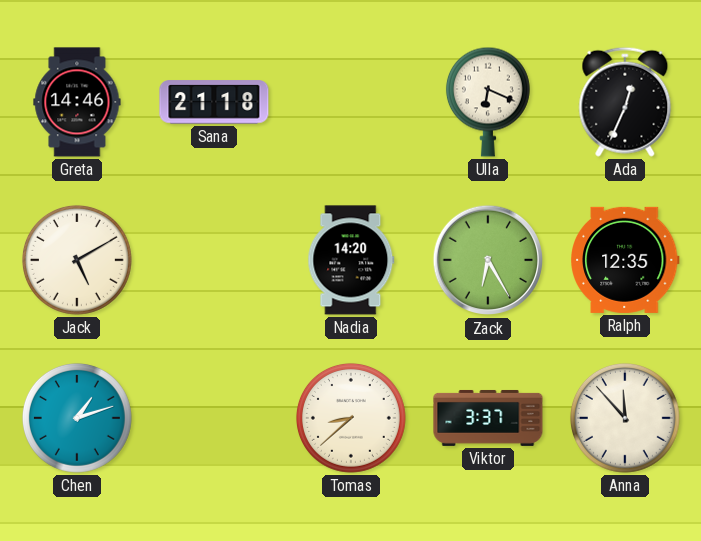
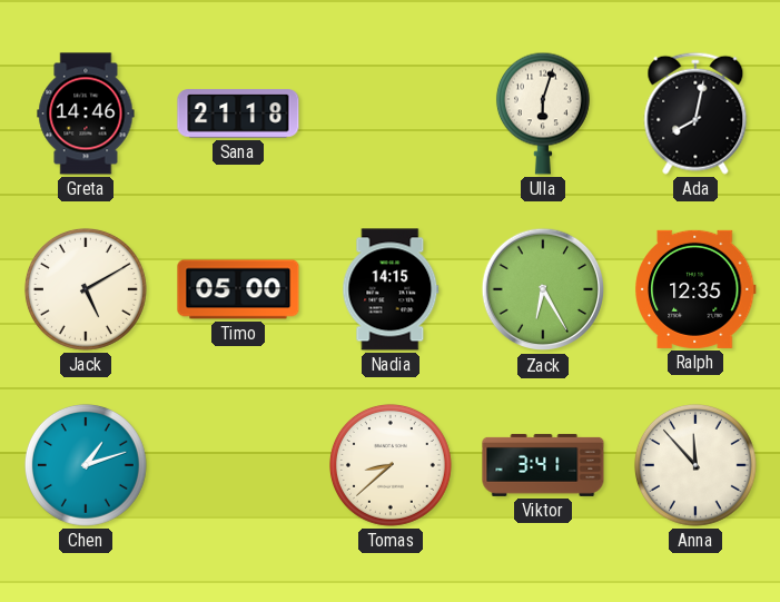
Ulla: 6:19 -> 6:03 (543, 114)
Ada: 12:34 -> 8:02 (695, 114)
Timo: none -> 05:00 (238, 289)
Nadia: 14:20 -> 14:15 (391, 289)
Viktor: 3:37 -> 3:41 (543, 465)
